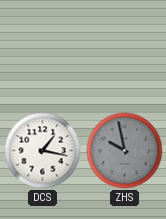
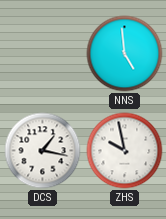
NNS: none -> 4:59 (125, 54)
ZHS dial: grey -> white (125, 151)
